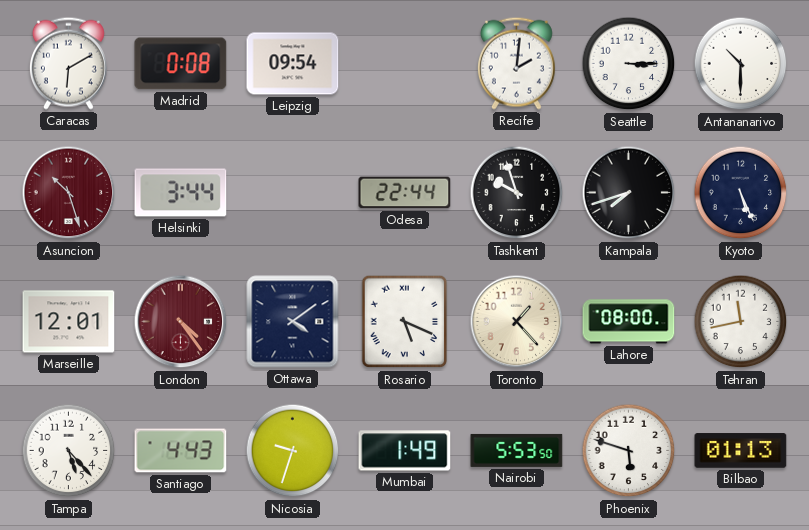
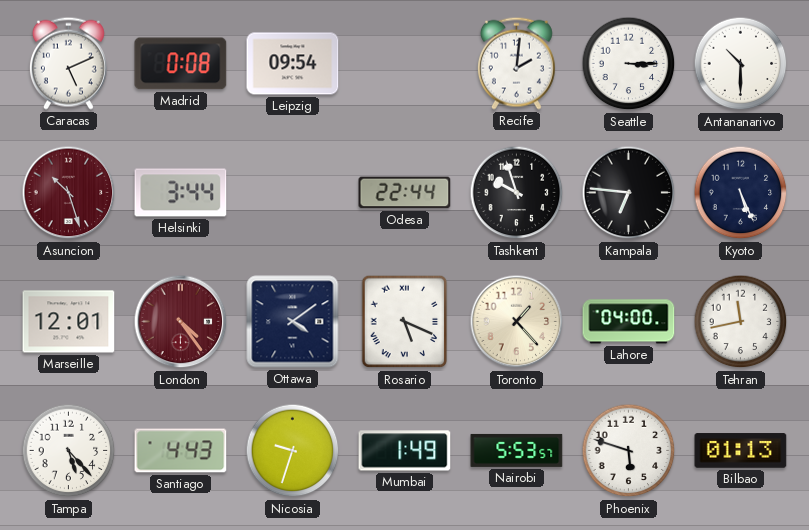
Caracas: 6:10 -> 5:11 (68, 63)
Kampala: 7:42 -> 6:46 (629, 193)
Lahore: 08:00 -> 04:00 (629, 322)
Nairobi: 5:53:50 -> 5:53:57 (517, 450)
